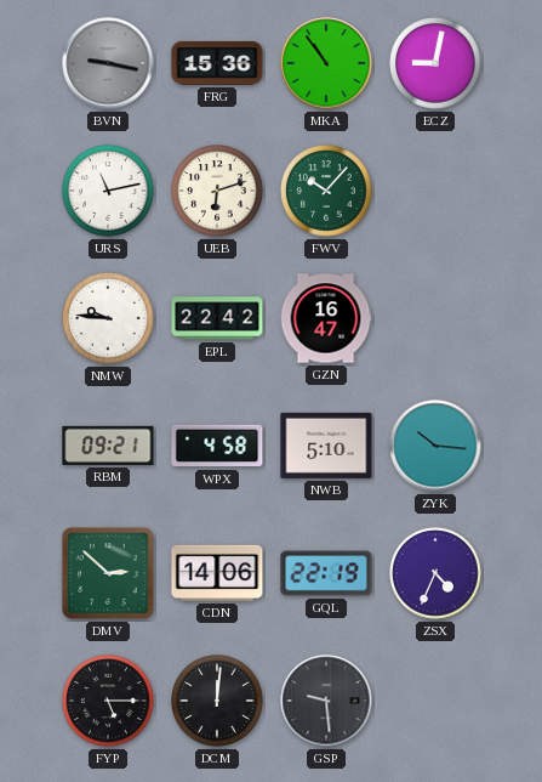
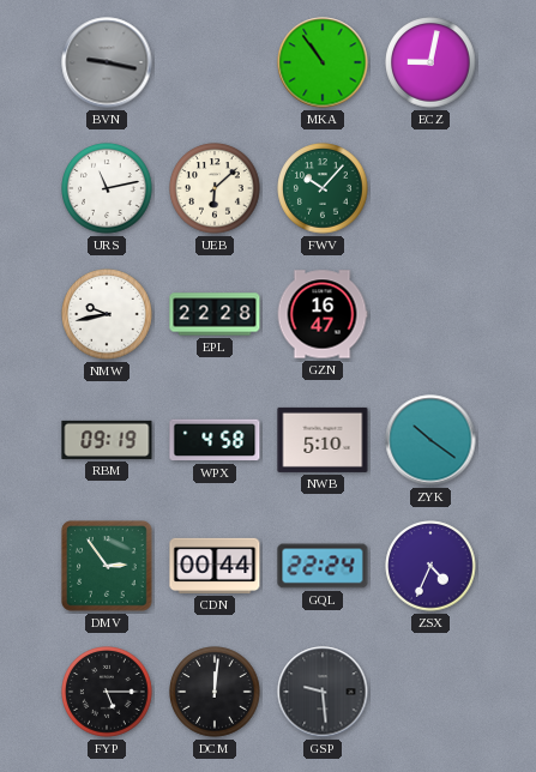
FRG: 15:36 -> none (217, 64)
UEB: 6:12 -> 6:08 (215, 188)
NMW: 9:46 -> 9:43 (107, 314)
EPL: 22:42 -> 22:28 (215, 314)
RBM: 09:21 -> 09:19 (107, 440)
ZYK: 10:16 -> 10:21 (430, 440)
DMV: 2:52 -> 2:54 (107, 566)
CDN: 14:06 -> 00:44 (215, 566)
GQL: 22:19 -> 22:24 (323, 566)
